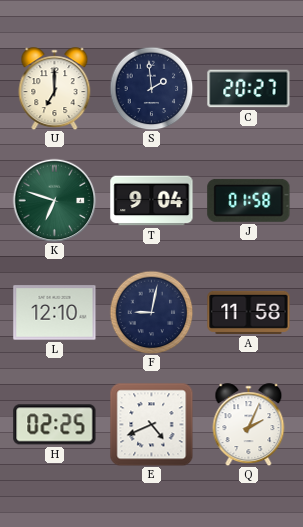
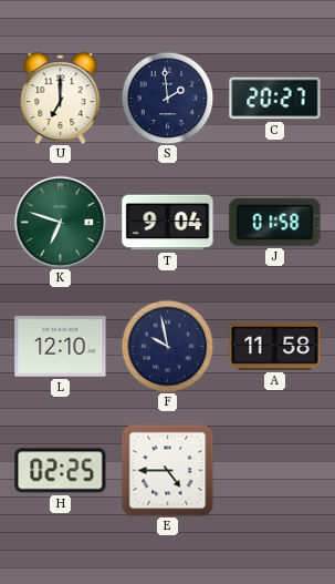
F: 9:02 -> 9:58 (167, 346)
E: 4:41 -> 4:45 (167, 470)
Q: 2:04 -> none (249, 425)
